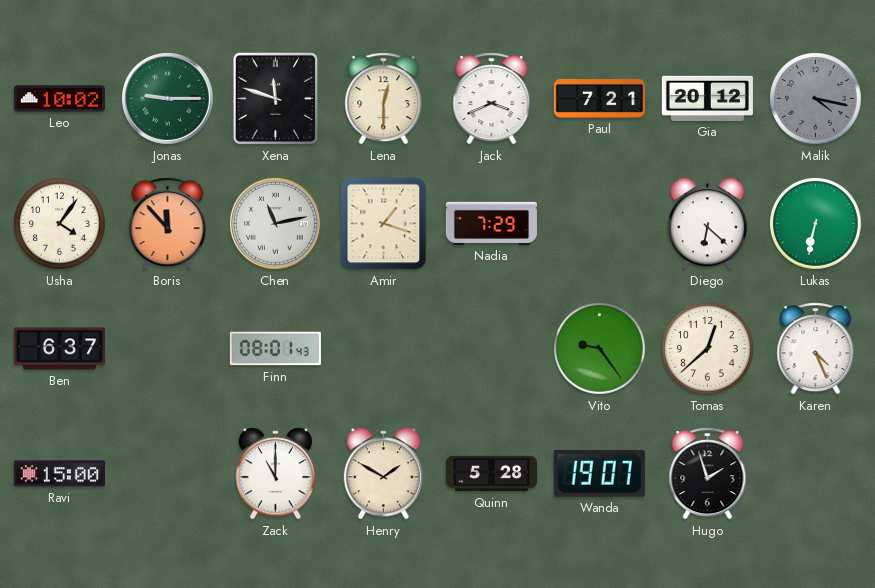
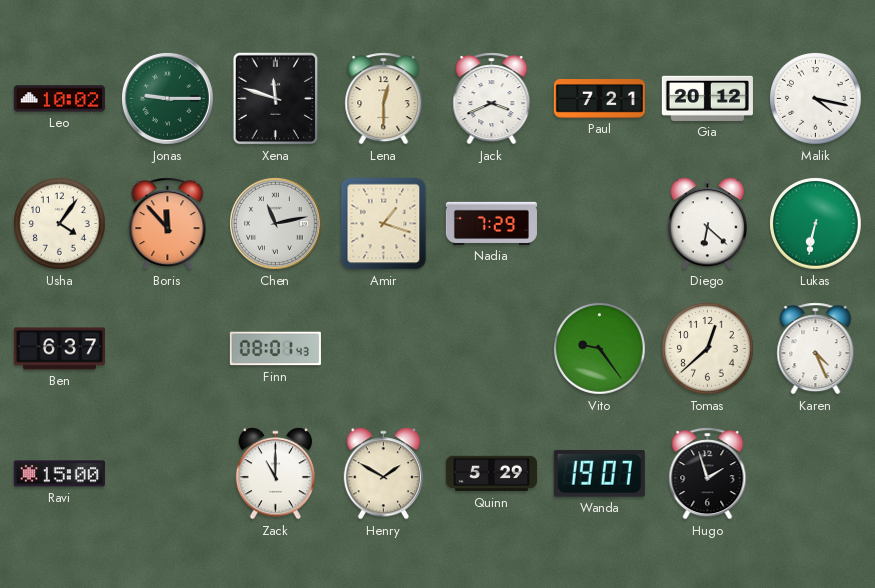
Malik dial: grey -> white (816, 99)
Quinn: 5:28 -> 5:29 (491, 474)
